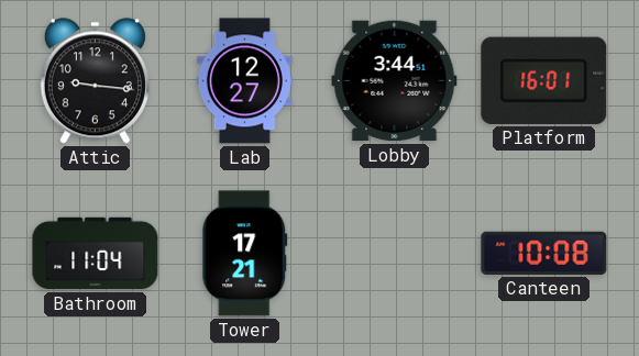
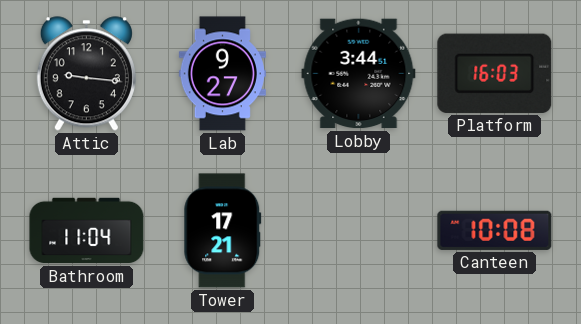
Lab: 12:27 -> 9:27 (222, 74)
Platform: 16:01 -> 16:03 (495, 73)
